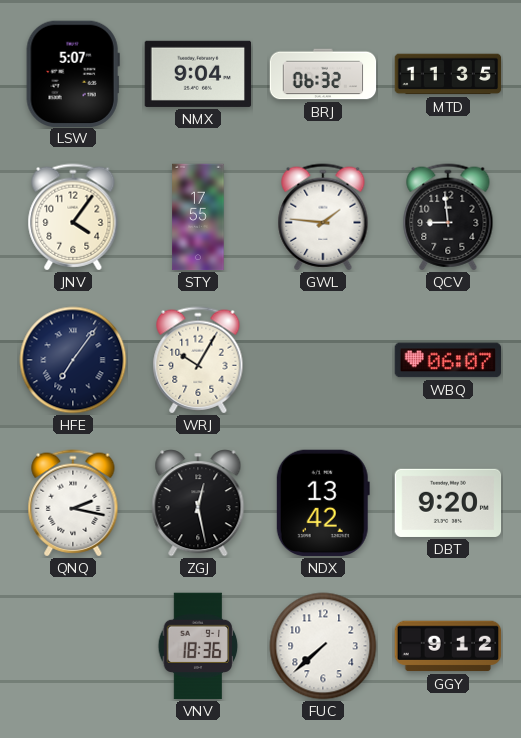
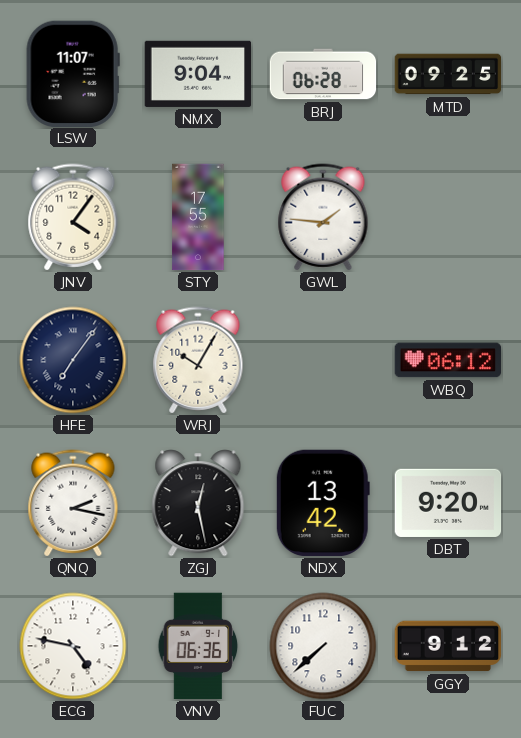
LSW: 5:07 -> 11:07 (73, 73)
BRJ: 06:32 -> 06:28 (323, 74)
MTD: 11:35 -> 09:25 (448, 74)
QCV: 8:59 -> none (448, 217)
WBQ: 06:07 -> 06:12 (448, 360)
ECG: none -> 4:47 (73, 646)
VNV: 18:36 -> 06:36 (198, 646)
